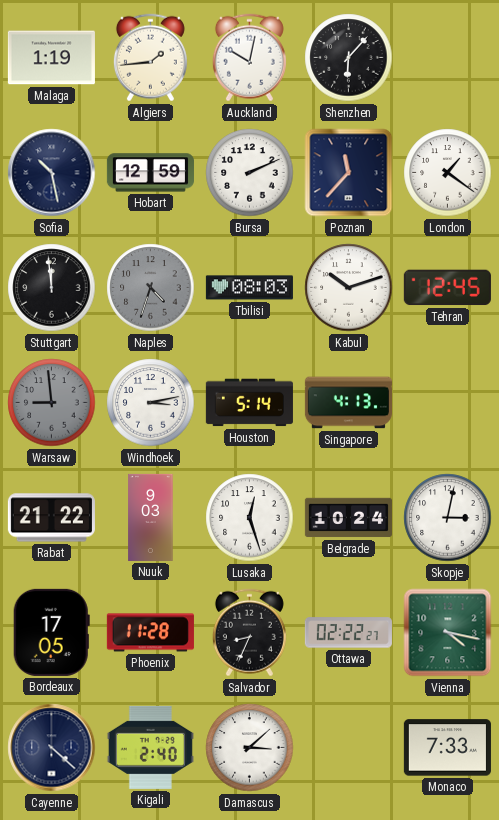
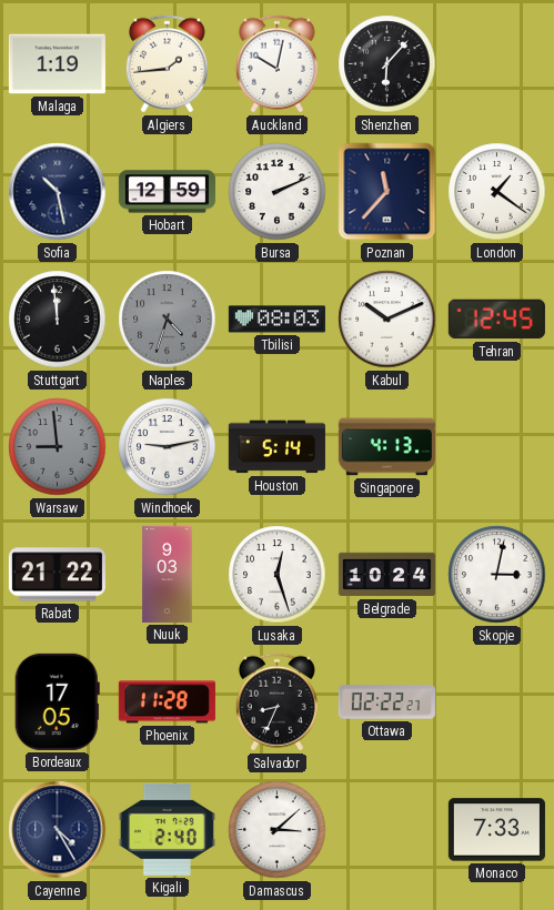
Kabul: 10:12 -> 10:11 (387, 320)
Windhoek: 3:13 -> 9:13 (168, 447)
Vienna: 4:17 -> none (448, 633)
Cayenne: 4:22 -> 4:25 (58, 830)
